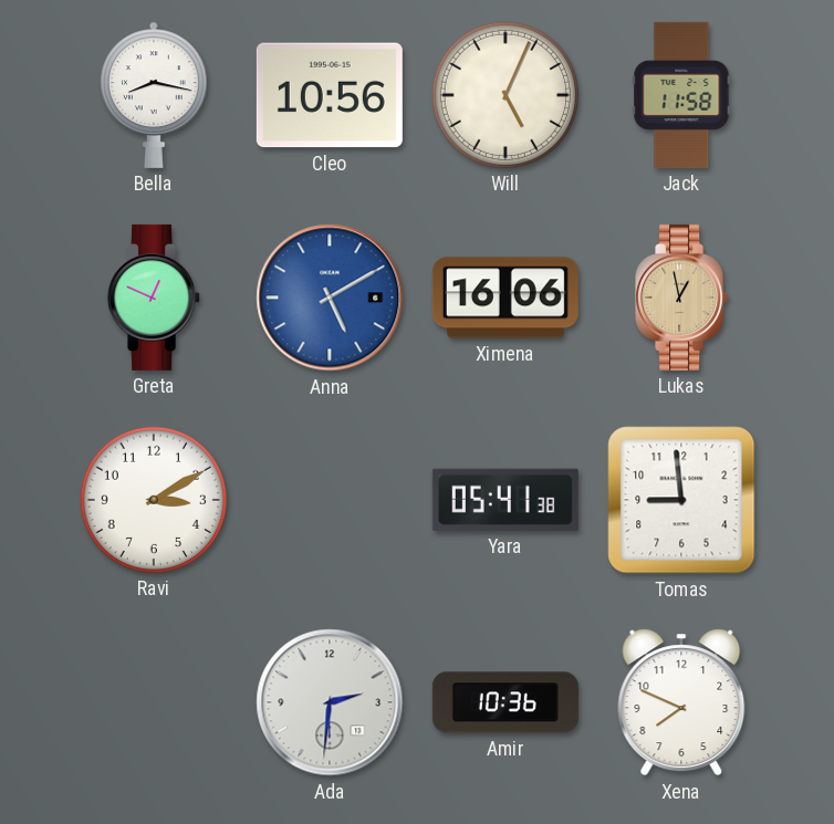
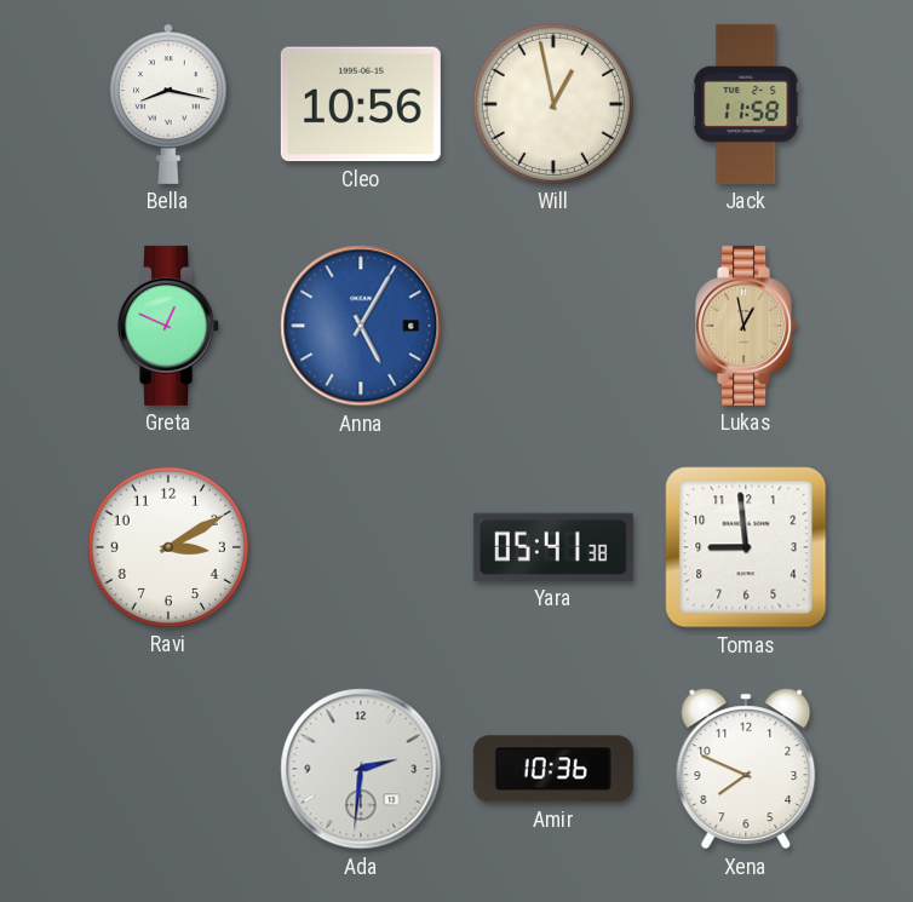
Will: 5:04 -> 12:58 (553, 104)
Anna: 5:10 -> 5:05 (361, 326)
Ximena: 16:06 -> none (505, 298)
